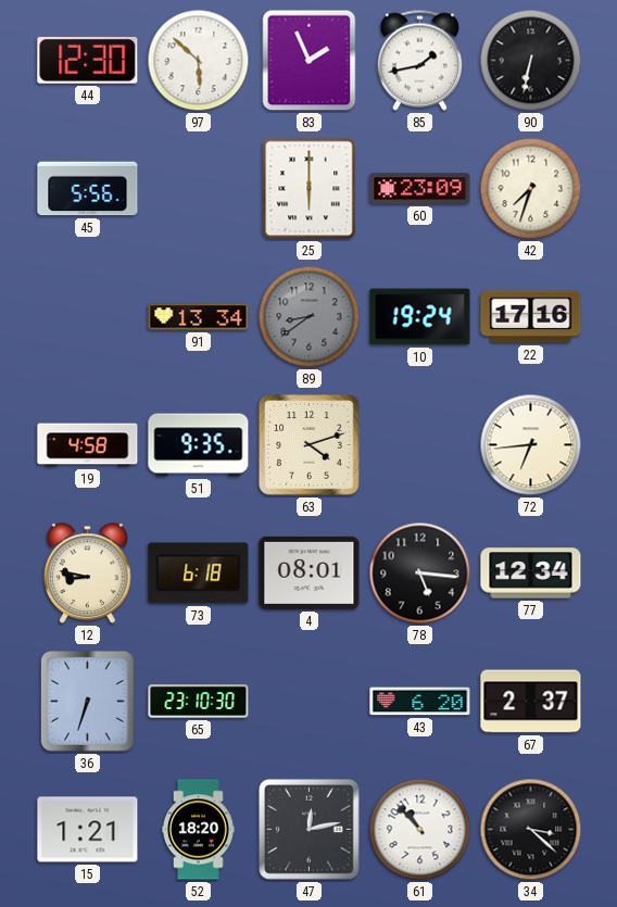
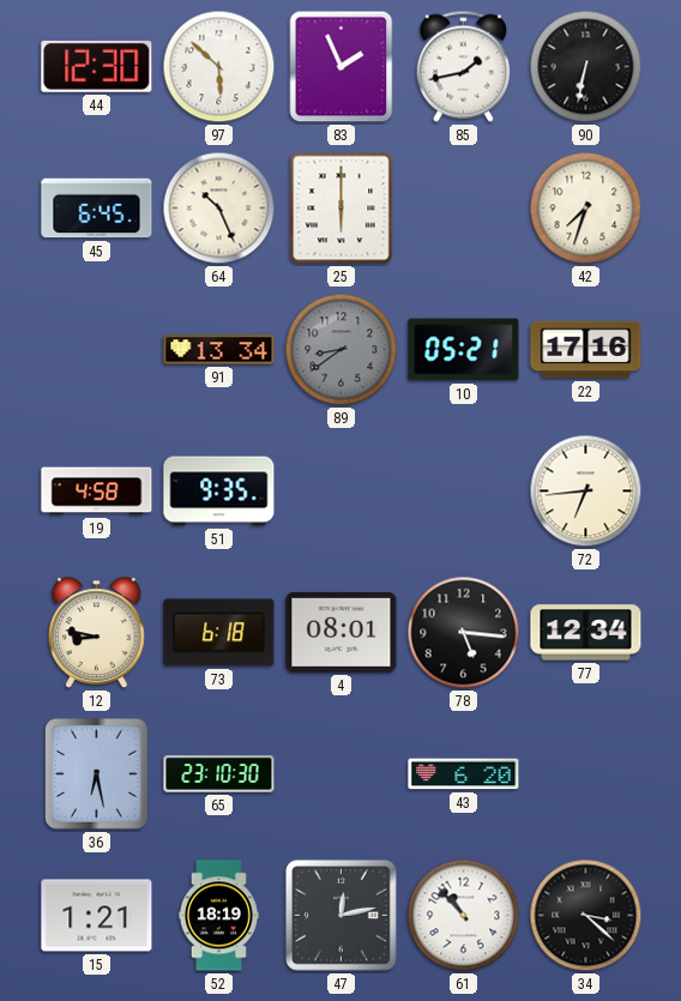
45: 5:56 -> 6:45 (97, 209)
64: none -> 10:26 (219, 209)
60: 23:09 -> none (420, 189)
10: 19:24 -> 05:21 (464, 350)
63: 4:12 -> none (308, 444)
36: 6:33 -> 6:28 (96, 773)
67: 2:37 -> none (531, 702)
52: 18:20 -> 18:19 (218, 916)
